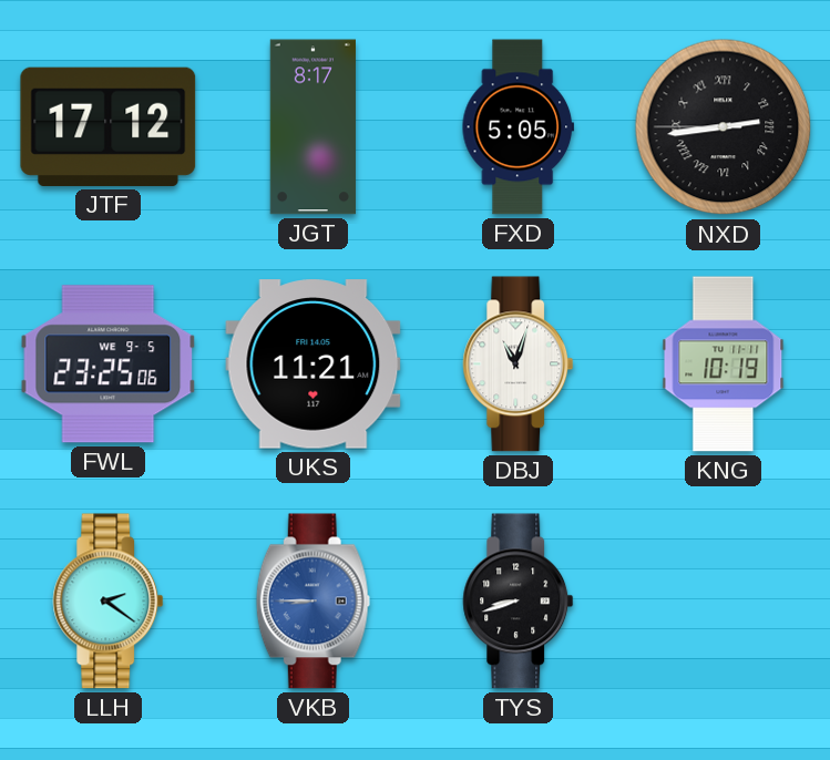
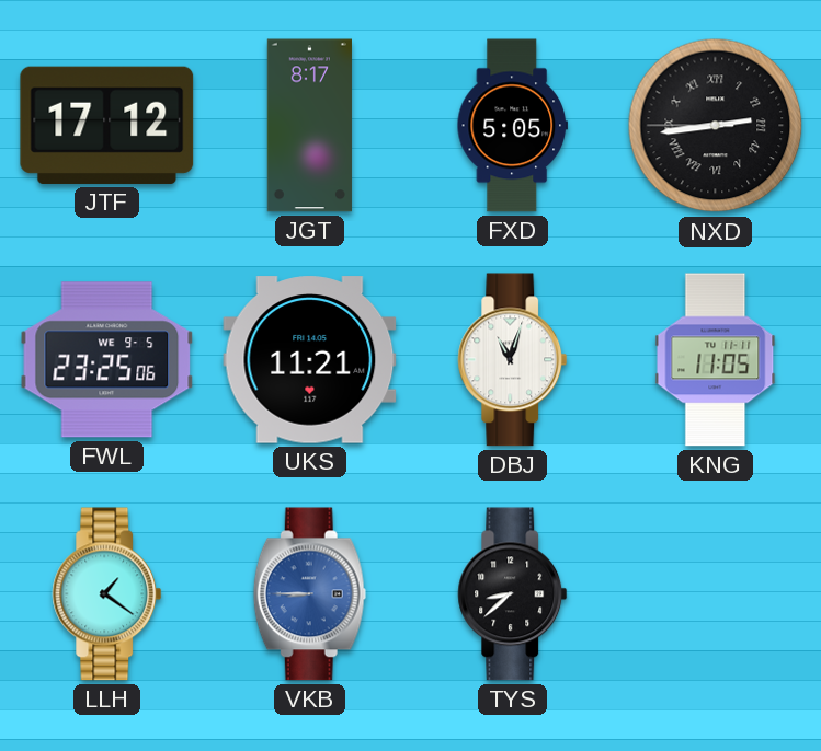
KNG: 10:19 -> 11:05 (716, 360)
LLH: 2:21 -> 1:21 (107, 594)
TYS: 8:42 -> 8:38 (513, 594)
